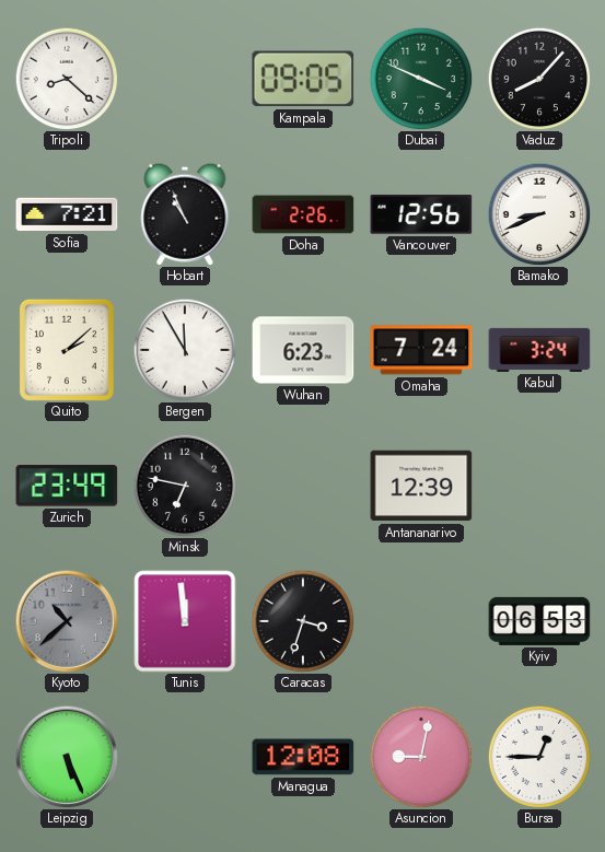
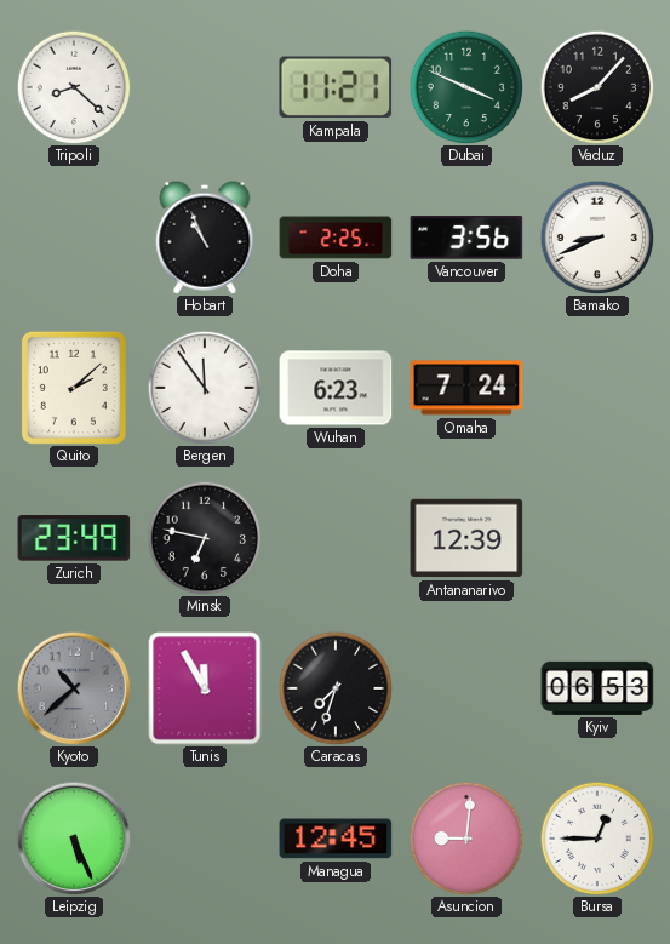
Kampala: 09:05 -> 11:21 (336, 87)
Sofia: 7:21 -> none (67, 214)
Doha: 2:26 -> 2:25 (336, 238)
Vancouver: 12:56 -> 3:56 (466, 238)
Bergen: 11:55 -> 11:54 (205, 388)
Kabul: 3:24 -> none (539, 350)
Tunis: 11:59 -> 11:55 (205, 688)
Caracas: 3:33 -> 7:33 (336, 688)
Managua: 12:08 -> 12:45 (336, 839)
Asuncion: 9:02 -> 9:01 (466, 839)
